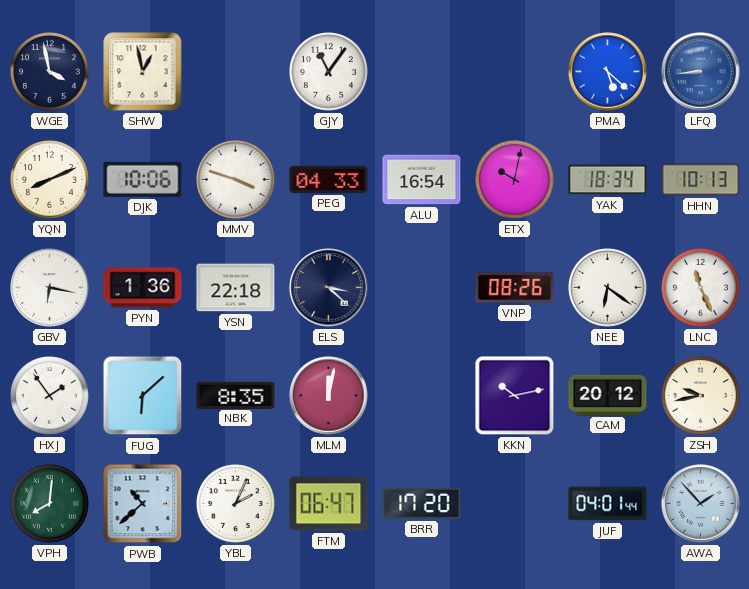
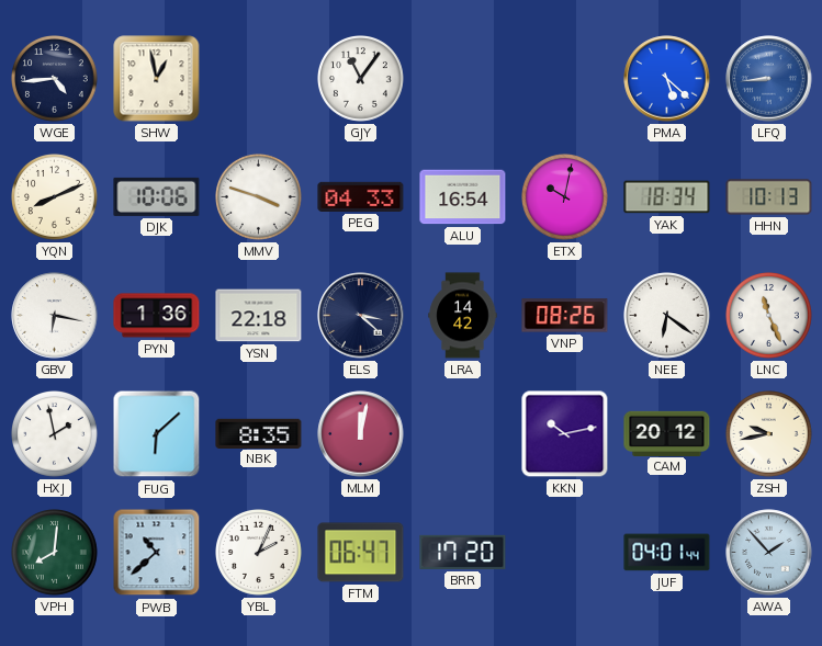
WGE: 3:58 -> 4:44 (55, 79)
LRA: none -> 14:42 (463, 316)
HXJ: 1:54 -> 1:58 (55, 434)
